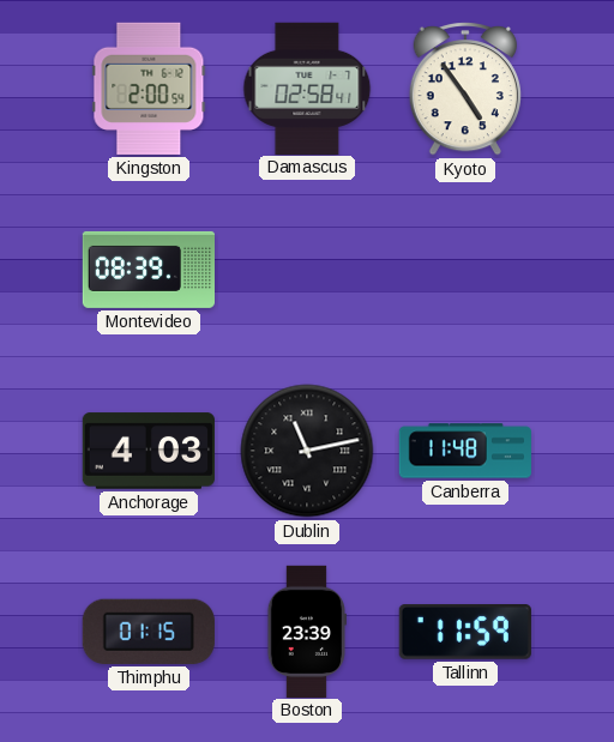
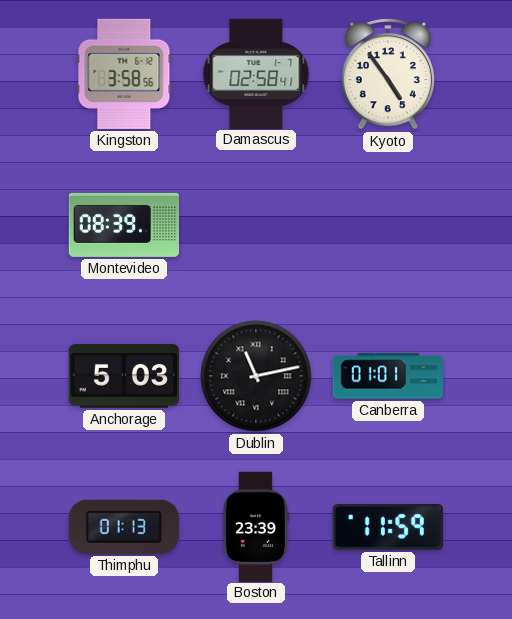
Kingston: 2:00 -> 3:58 (124, 74)
Anchorage: 4:03 -> 5:03 (124, 376)
Canberra: 11:48 -> 01:01 (387, 376)
Thimphu: 01:15 -> 01:13 (124, 527)
